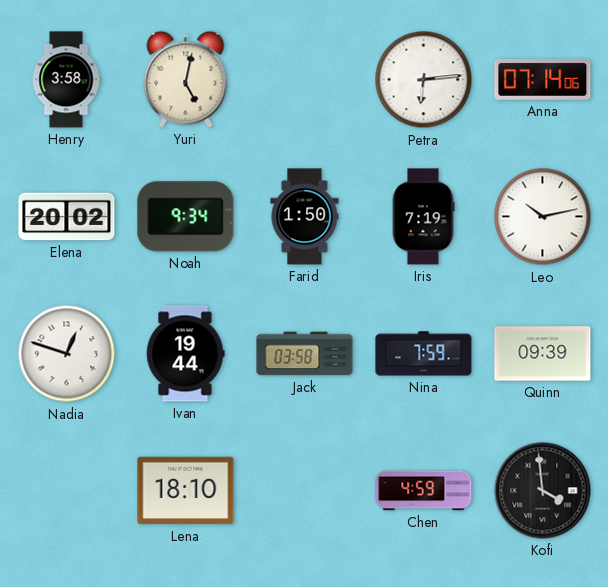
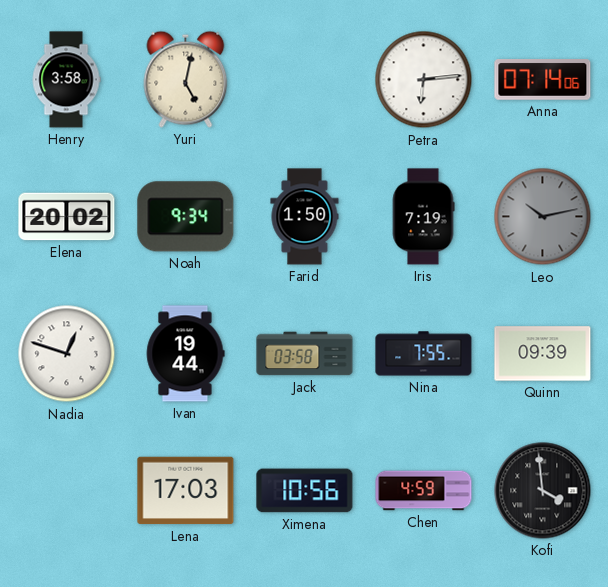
Leo dial: white -> grey (543, 217)
Nina: 7:59 -> 7:55 (424, 354)
Lena: 18:10 -> 17:03 (186, 491)
Ximena: none -> 10:56 (305, 491)
